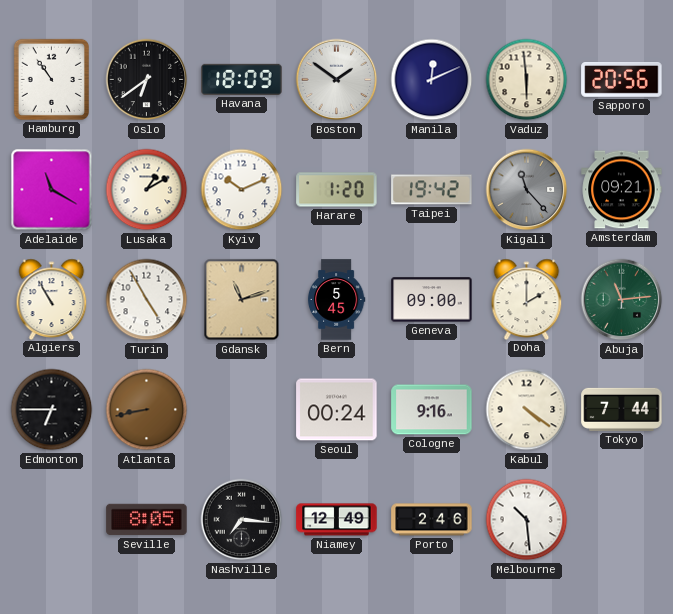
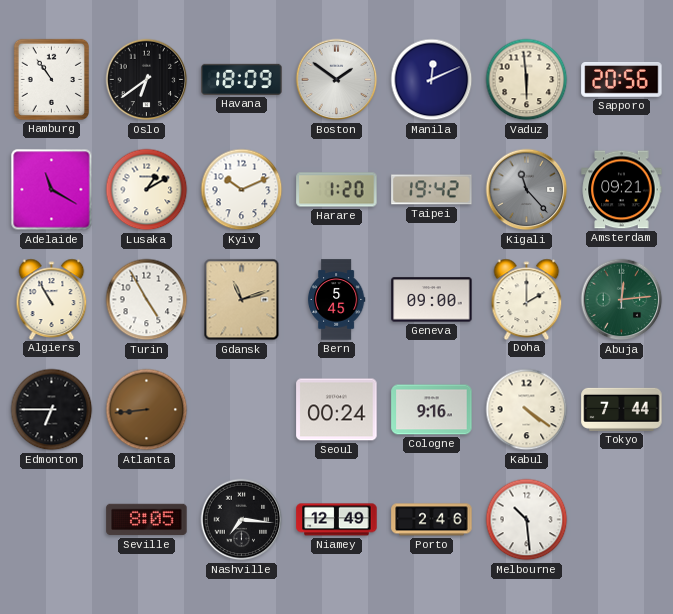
Abuja: 11:14 -> 12:14 (622, 300)
Atlanta: 8:43 -> 8:44 (147, 410)
